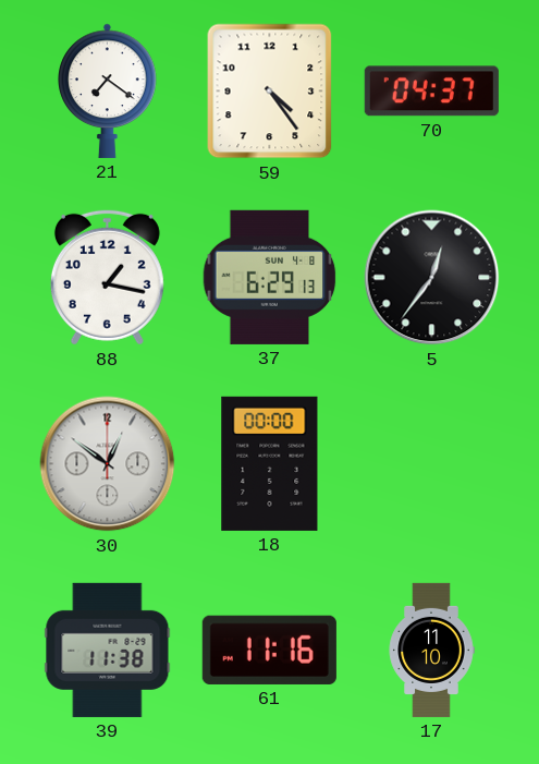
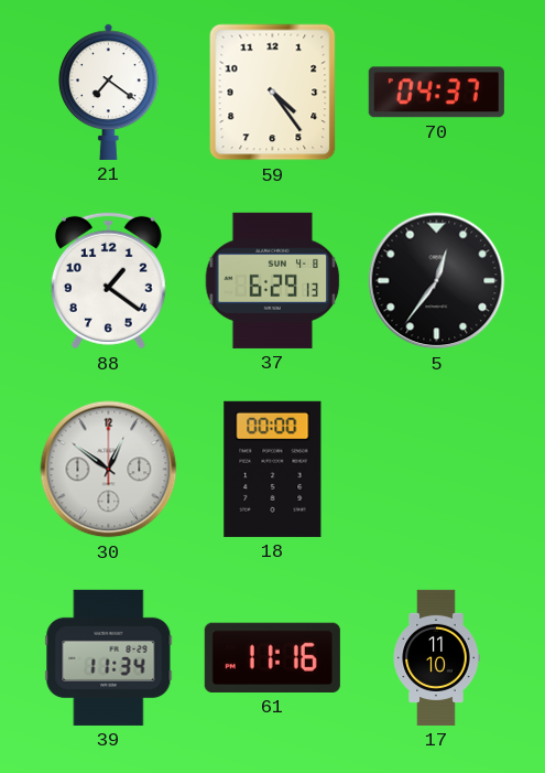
88: 1:17 -> 1:21 (108, 280)
39: 11:38 -> 11:34 (109, 657)
